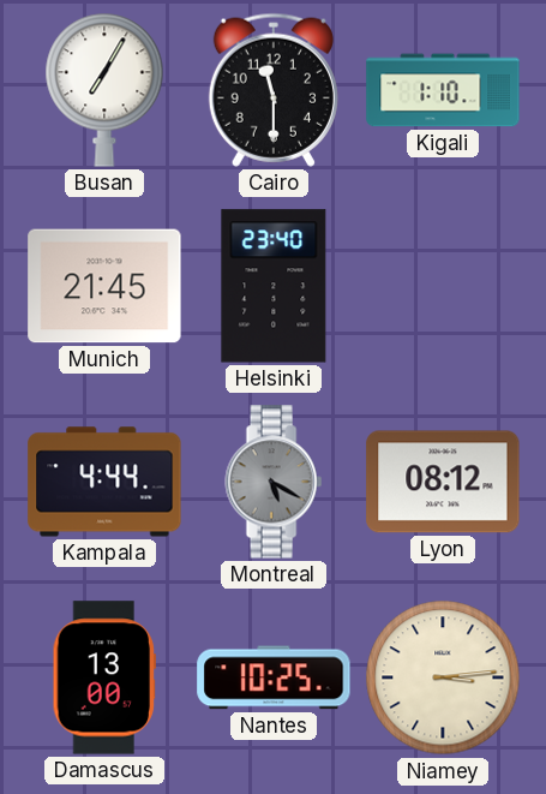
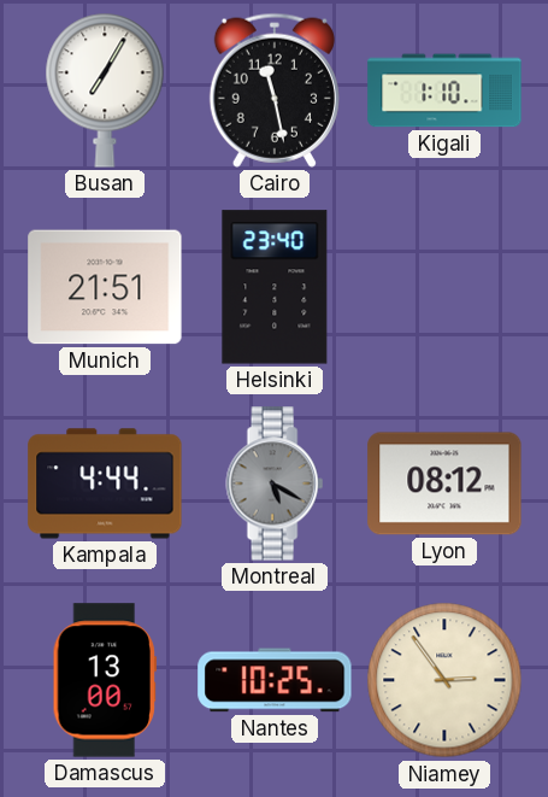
Cairo: 11:30 -> 11:28 (275, 90)
Munich: 21:45 -> 21:51 (105, 287)
Niamey: 3:14 -> 2:54 (444, 680)
